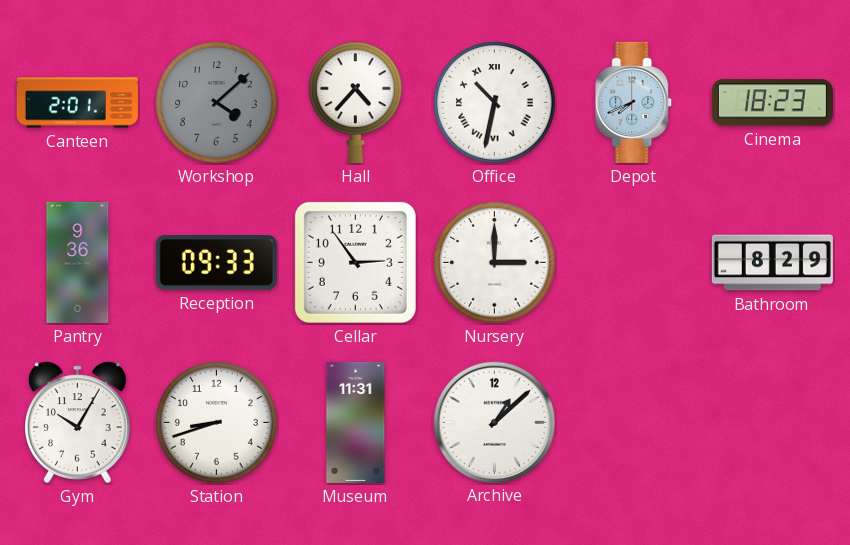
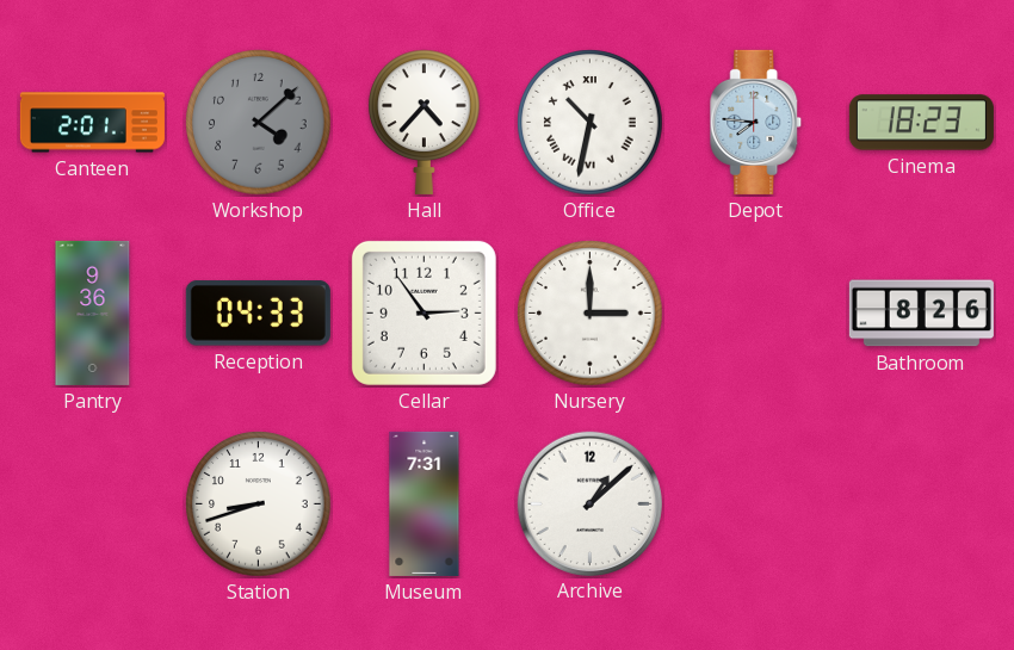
Depot: 7:41 -> 7:46 (756, 122)
Reception: 09:33 -> 04:33 (258, 314)
Bathroom: 8:29 -> 8:26 (921, 314)
Gym: 10:05 -> none (78, 423)
Museum: 11:31 -> 7:31 (425, 503)
